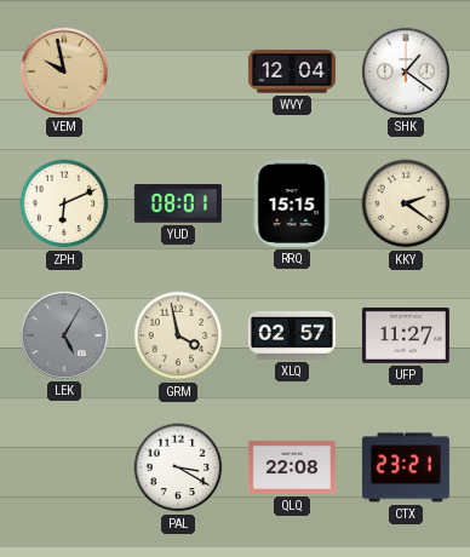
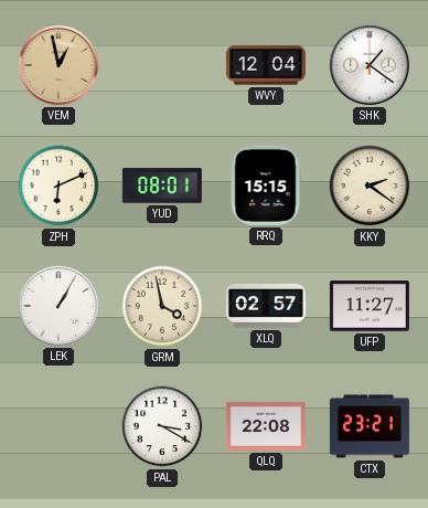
VEM: 9:58 -> 12:58 (58, 65)
LEK: 5:05 -> 1:05 (58, 306)
LEK dial: grey -> white (58, 306)
